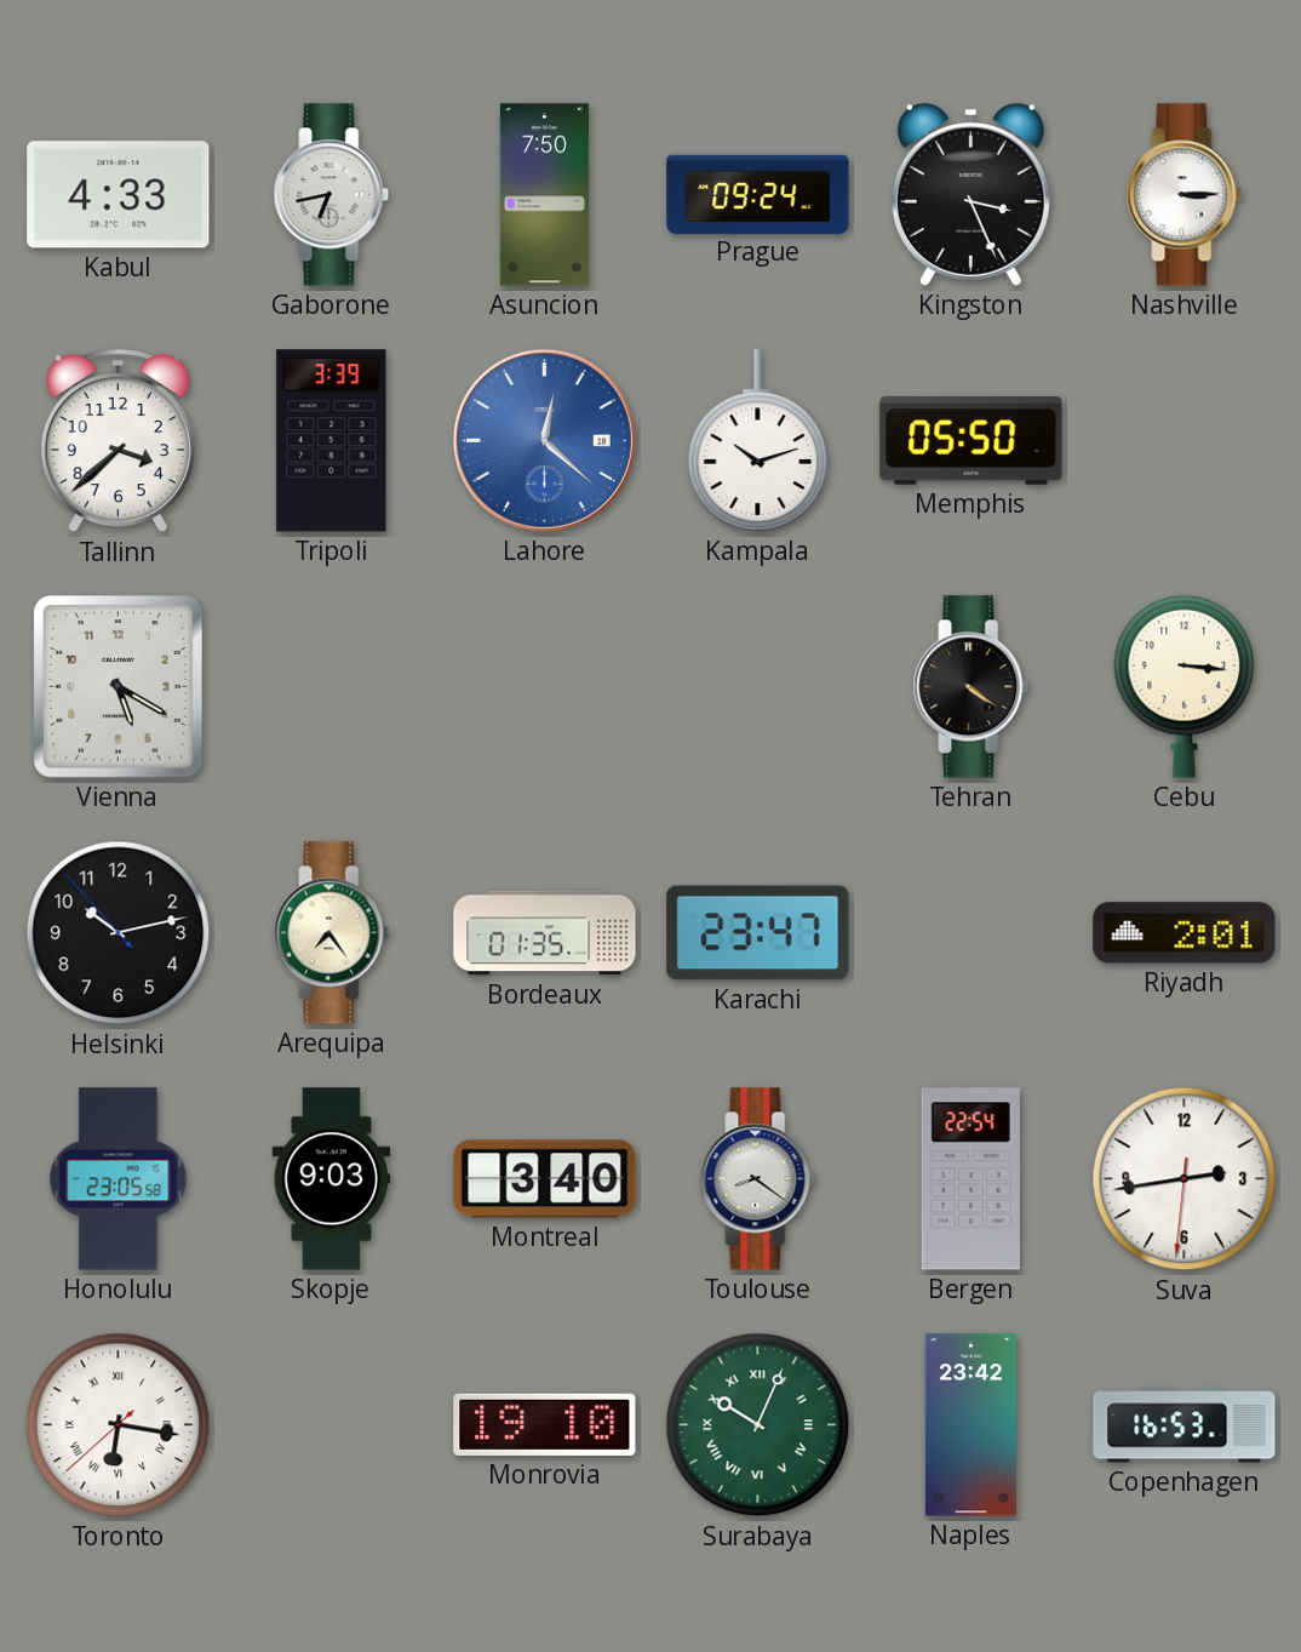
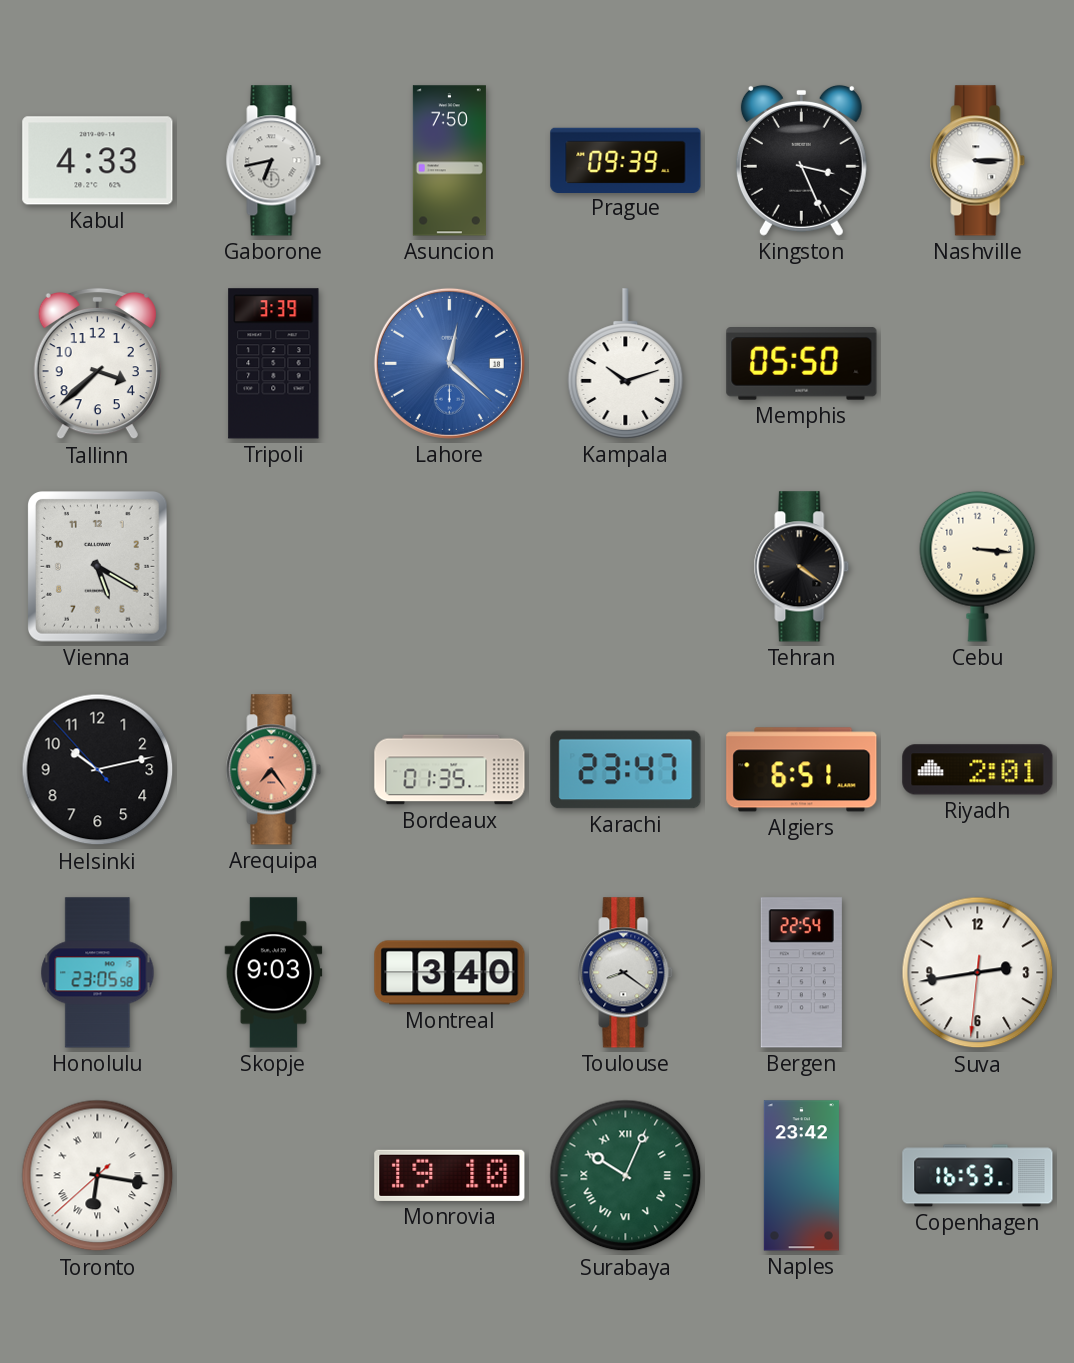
Prague: 09:24 -> 09:39 (626, 160)
Arequipa dial: cream -> salmon (274, 770)
Algiers: none -> 6:51 (802, 770)
